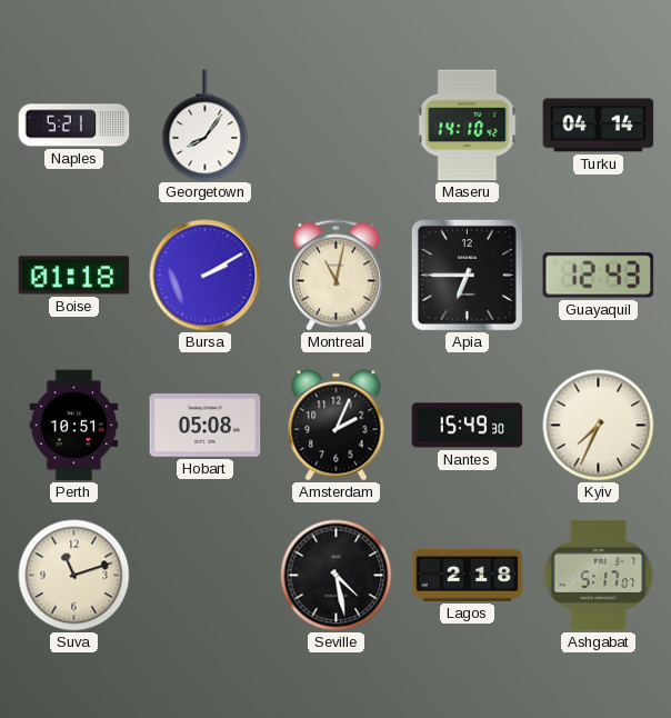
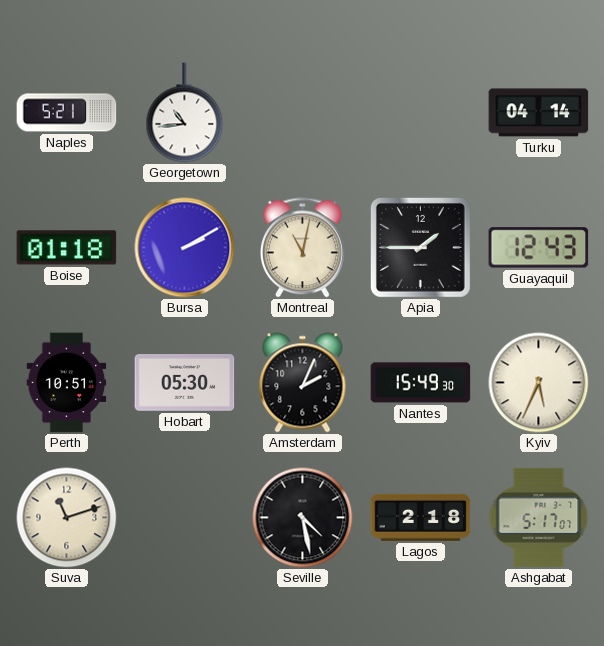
Georgetown: 8:06 -> 10:44 (185, 113)
Maseru: 14:10 -> none (468, 126)
Apia: 6:45 -> 1:45 (420, 247)
Hobart: 05:08 -> 05:30 (185, 383)
Kyiv: 7:34 -> 5:34 (539, 383)
